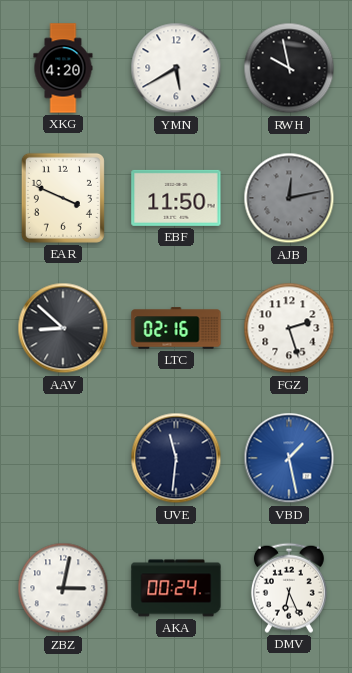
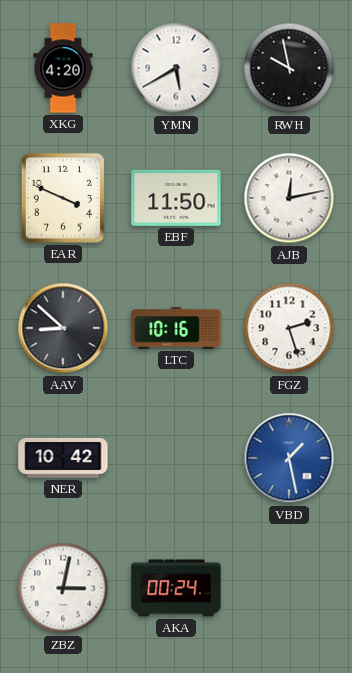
AJB dial: grey -> white (289, 198)
LTC: 02:16 -> 10:16 (176, 328)
NER: none -> 10:42 (63, 459)
UVE: 11:31 -> none (176, 458)
DMV: 6:26 -> none (289, 588)
